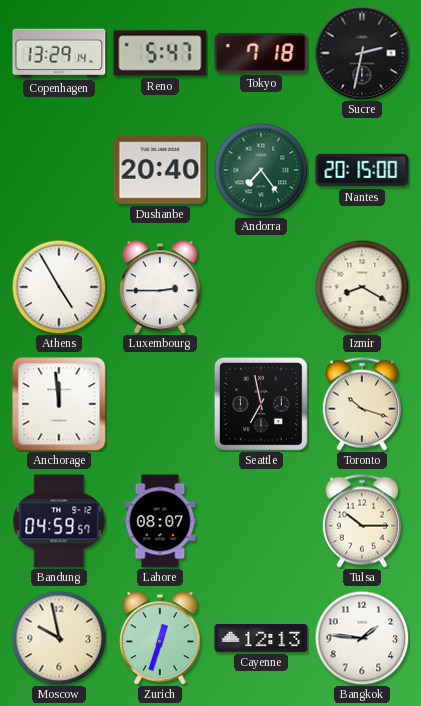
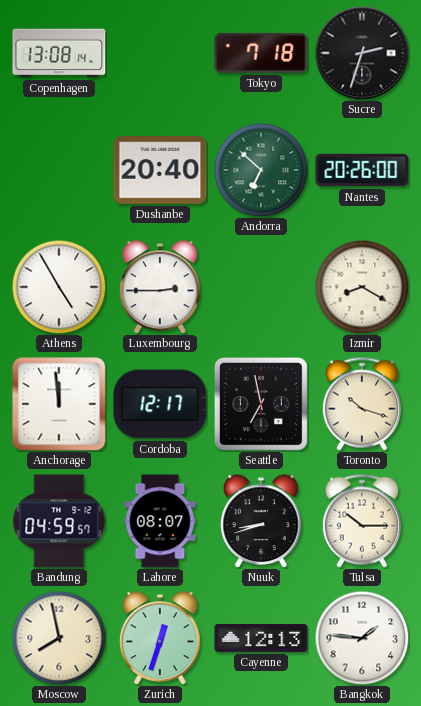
Copenhagen: 13:29 -> 13:08 (59, 53)
Reno: 5:47 -> none (160, 53)
Sucre: 2:32 -> 2:33 (362, 53)
Andorra: 7:24 -> 6:52 (261, 170)
Nantes: 20:15 -> 20:26 (362, 170)
Cordoba: none -> 12:17 (160, 404)
Nuuk: none -> 8:42 (261, 521)
Moscow: 9:58 -> 7:58 (59, 638)
